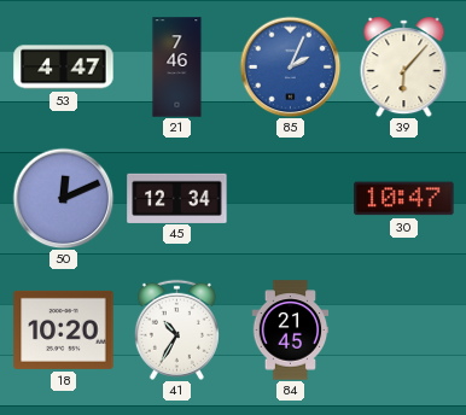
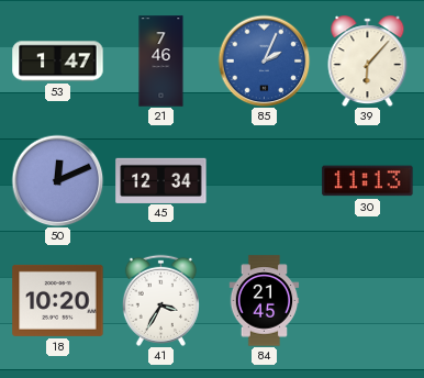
53: 4:47 -> 1:47 (58, 62)
30: 10:47 -> 11:13 (368, 181)
41: 10:35 -> 3:35 (160, 300)
